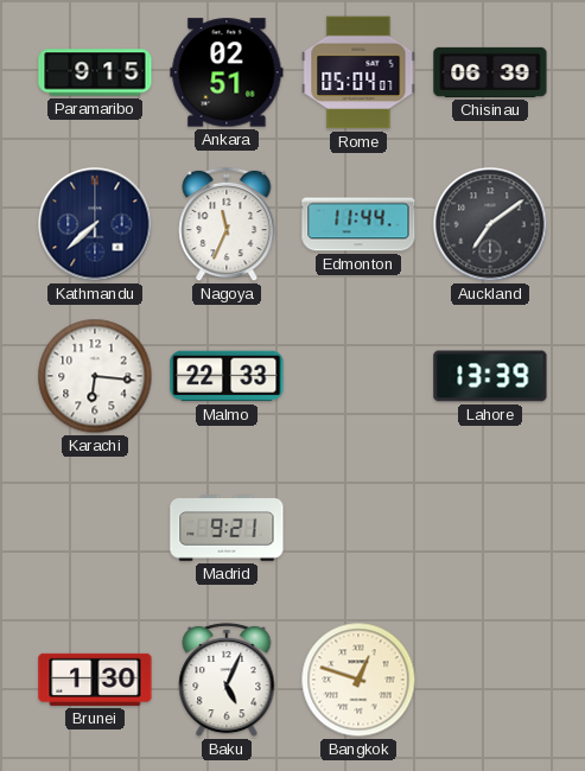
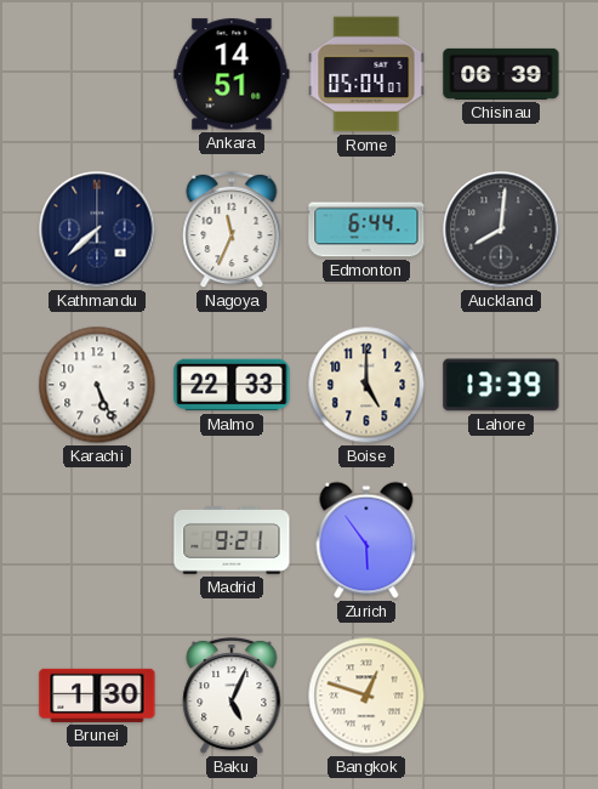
Paramaribo: 9:15 -> none (95, 72)
Ankara: 02:51 -> 14:51 (232, 74)
Edmonton: 11:44 -> 6:44 (366, 229)
Auckland: 7:09 -> 8:01 (501, 229)
Karachi: 6:16 -> 5:26 (97, 385)
Boise: none -> 5:00 (366, 385)
Zurich: none -> 5:54 (366, 540)
